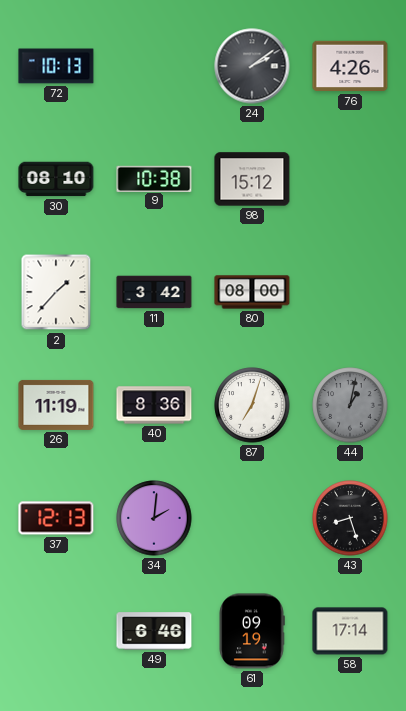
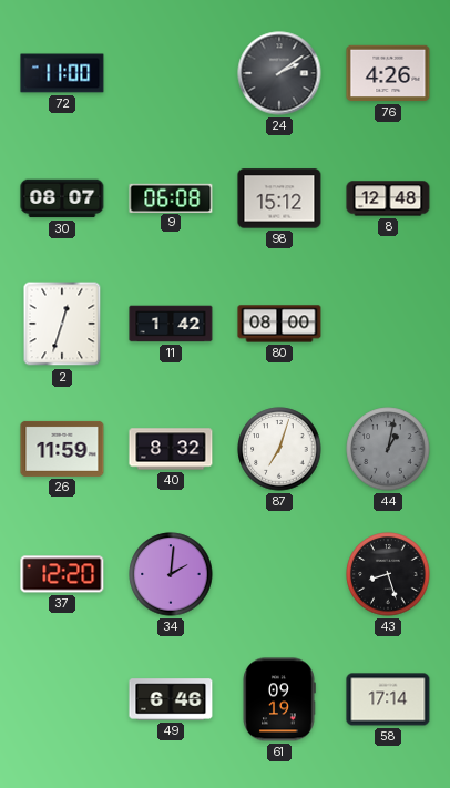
72: 10:13 -> 11:00 (62, 73)
30: 08:10 -> 08:07 (62, 198)
9: 10:38 -> 06:08 (171, 197)
8: none -> 12:48 (388, 198)
2: 1:37 -> 12:33 (62, 324)
11: 3:42 -> 1:42 (171, 324)
26: 11:19 -> 11:59 (62, 449)
40: 8:36 -> 8:32 (171, 449)
37: 12:13 -> 12:20 (62, 574)
